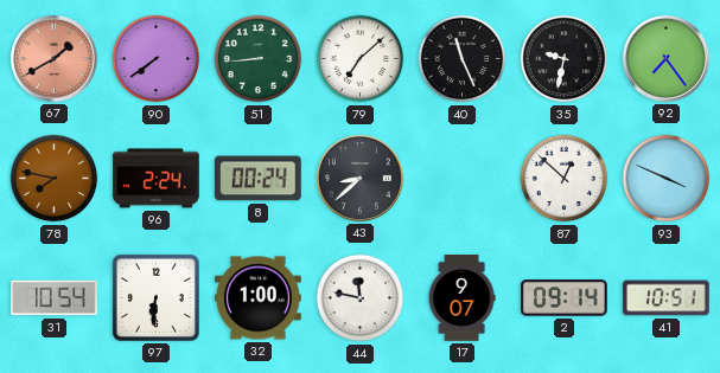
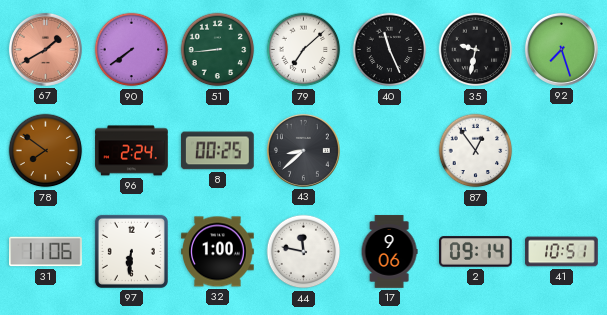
92: 7:24 -> 7:27 (561, 49)
78: 7:47 -> 7:51 (46, 151)
8: 00:24 -> 00:25 (217, 151)
87: 12:52 -> 12:54 (476, 151)
93: 3:49 -> none (667, 179)
31: 10:54 -> 11:06 (46, 252)
17: 9:07 -> 9:06 (389, 252)
